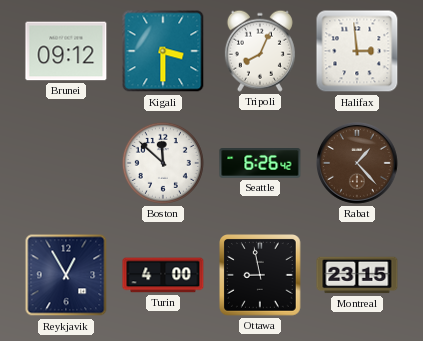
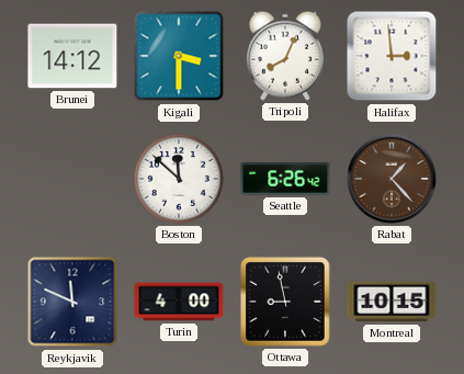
Brunei: 09:12 -> 14:12 (72, 56)
Reykjavik: 12:55 -> 11:49 (72, 302)
Montreal: 23:15 -> 10:15 (392, 302)
